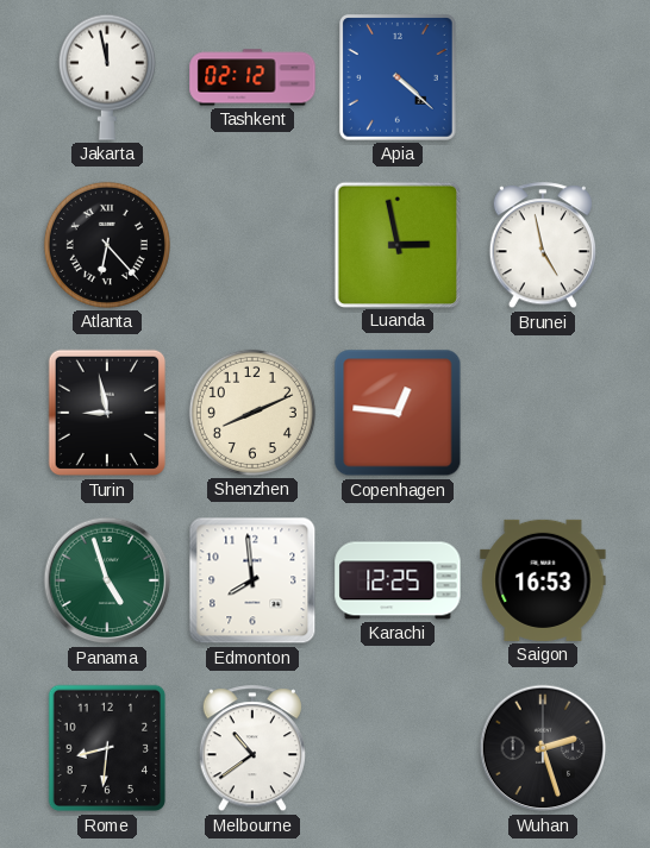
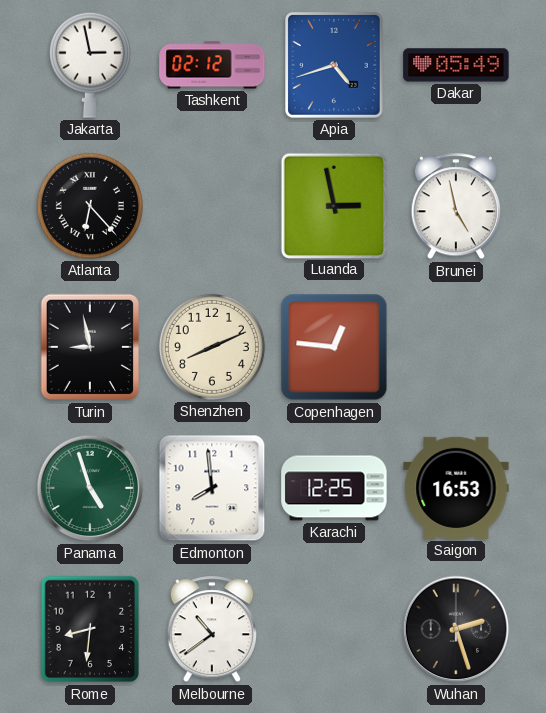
Jakarta: 11:58 -> 2:58 (90, 65)
Apia: 4:22 -> 4:42 (335, 66)
Dakar: none -> 05:49 (456, 65)
